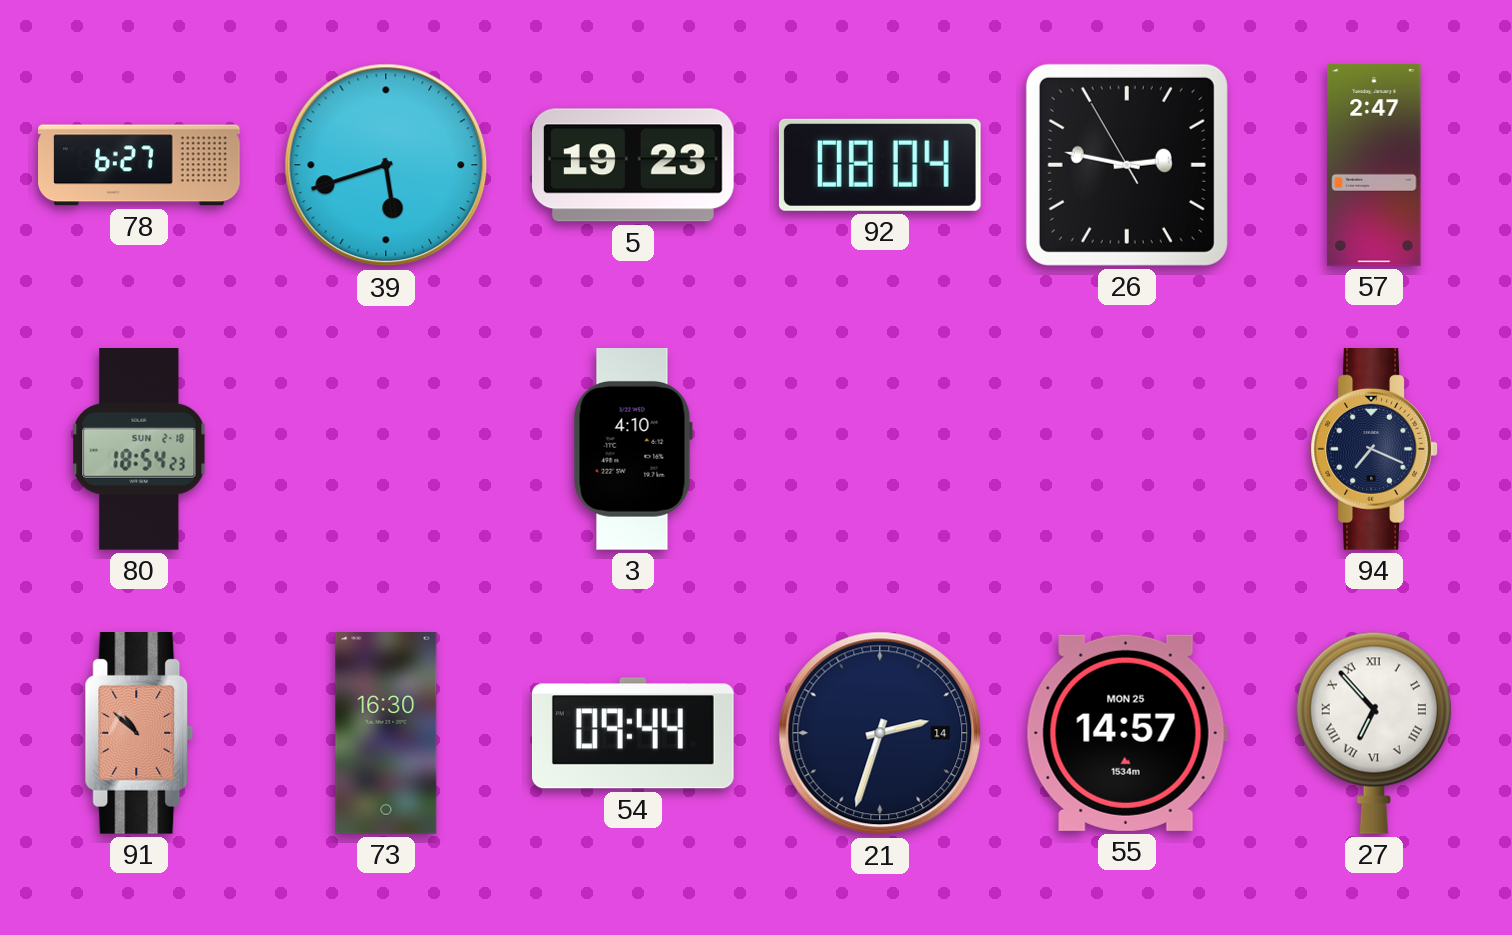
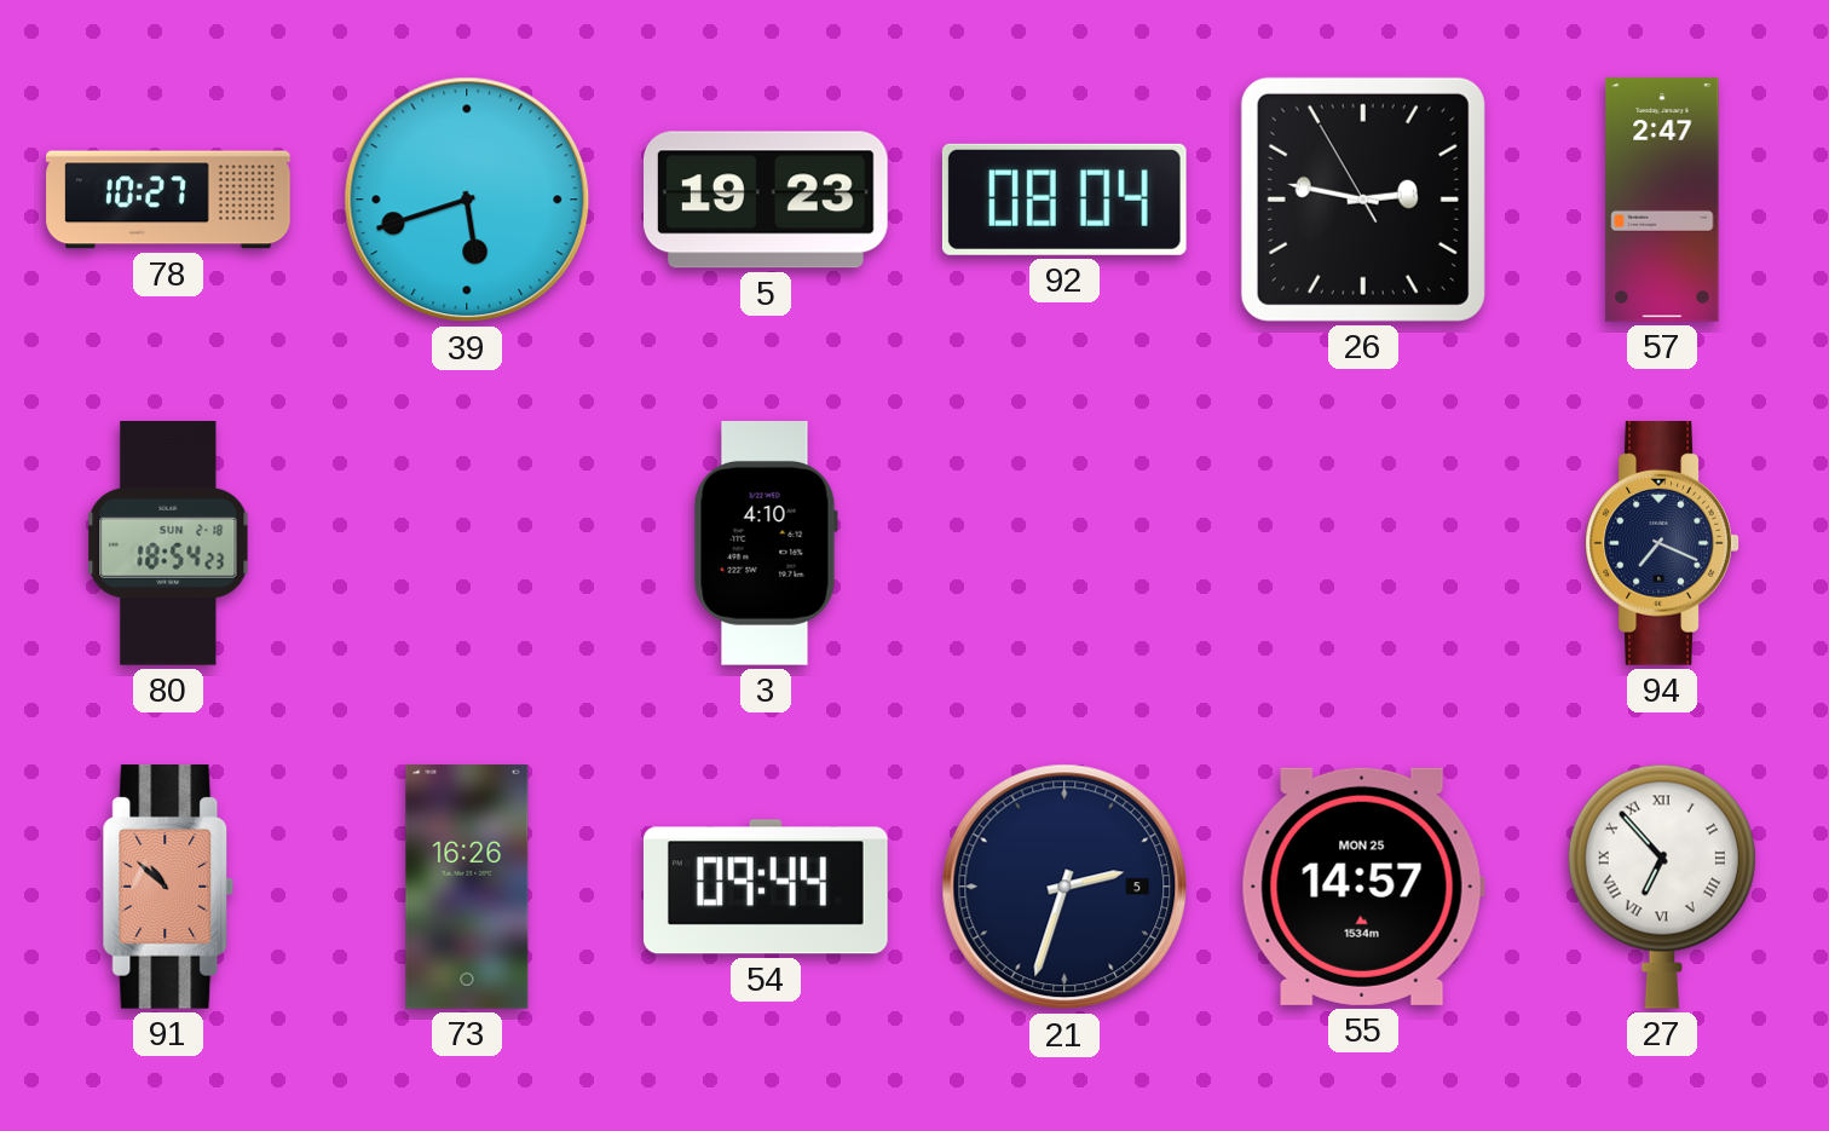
78: 6:27 -> 10:27 (168, 200)
73: 16:30 -> 16:26 (467, 888)
21 date: 14 -> 5 (1064, 887)
